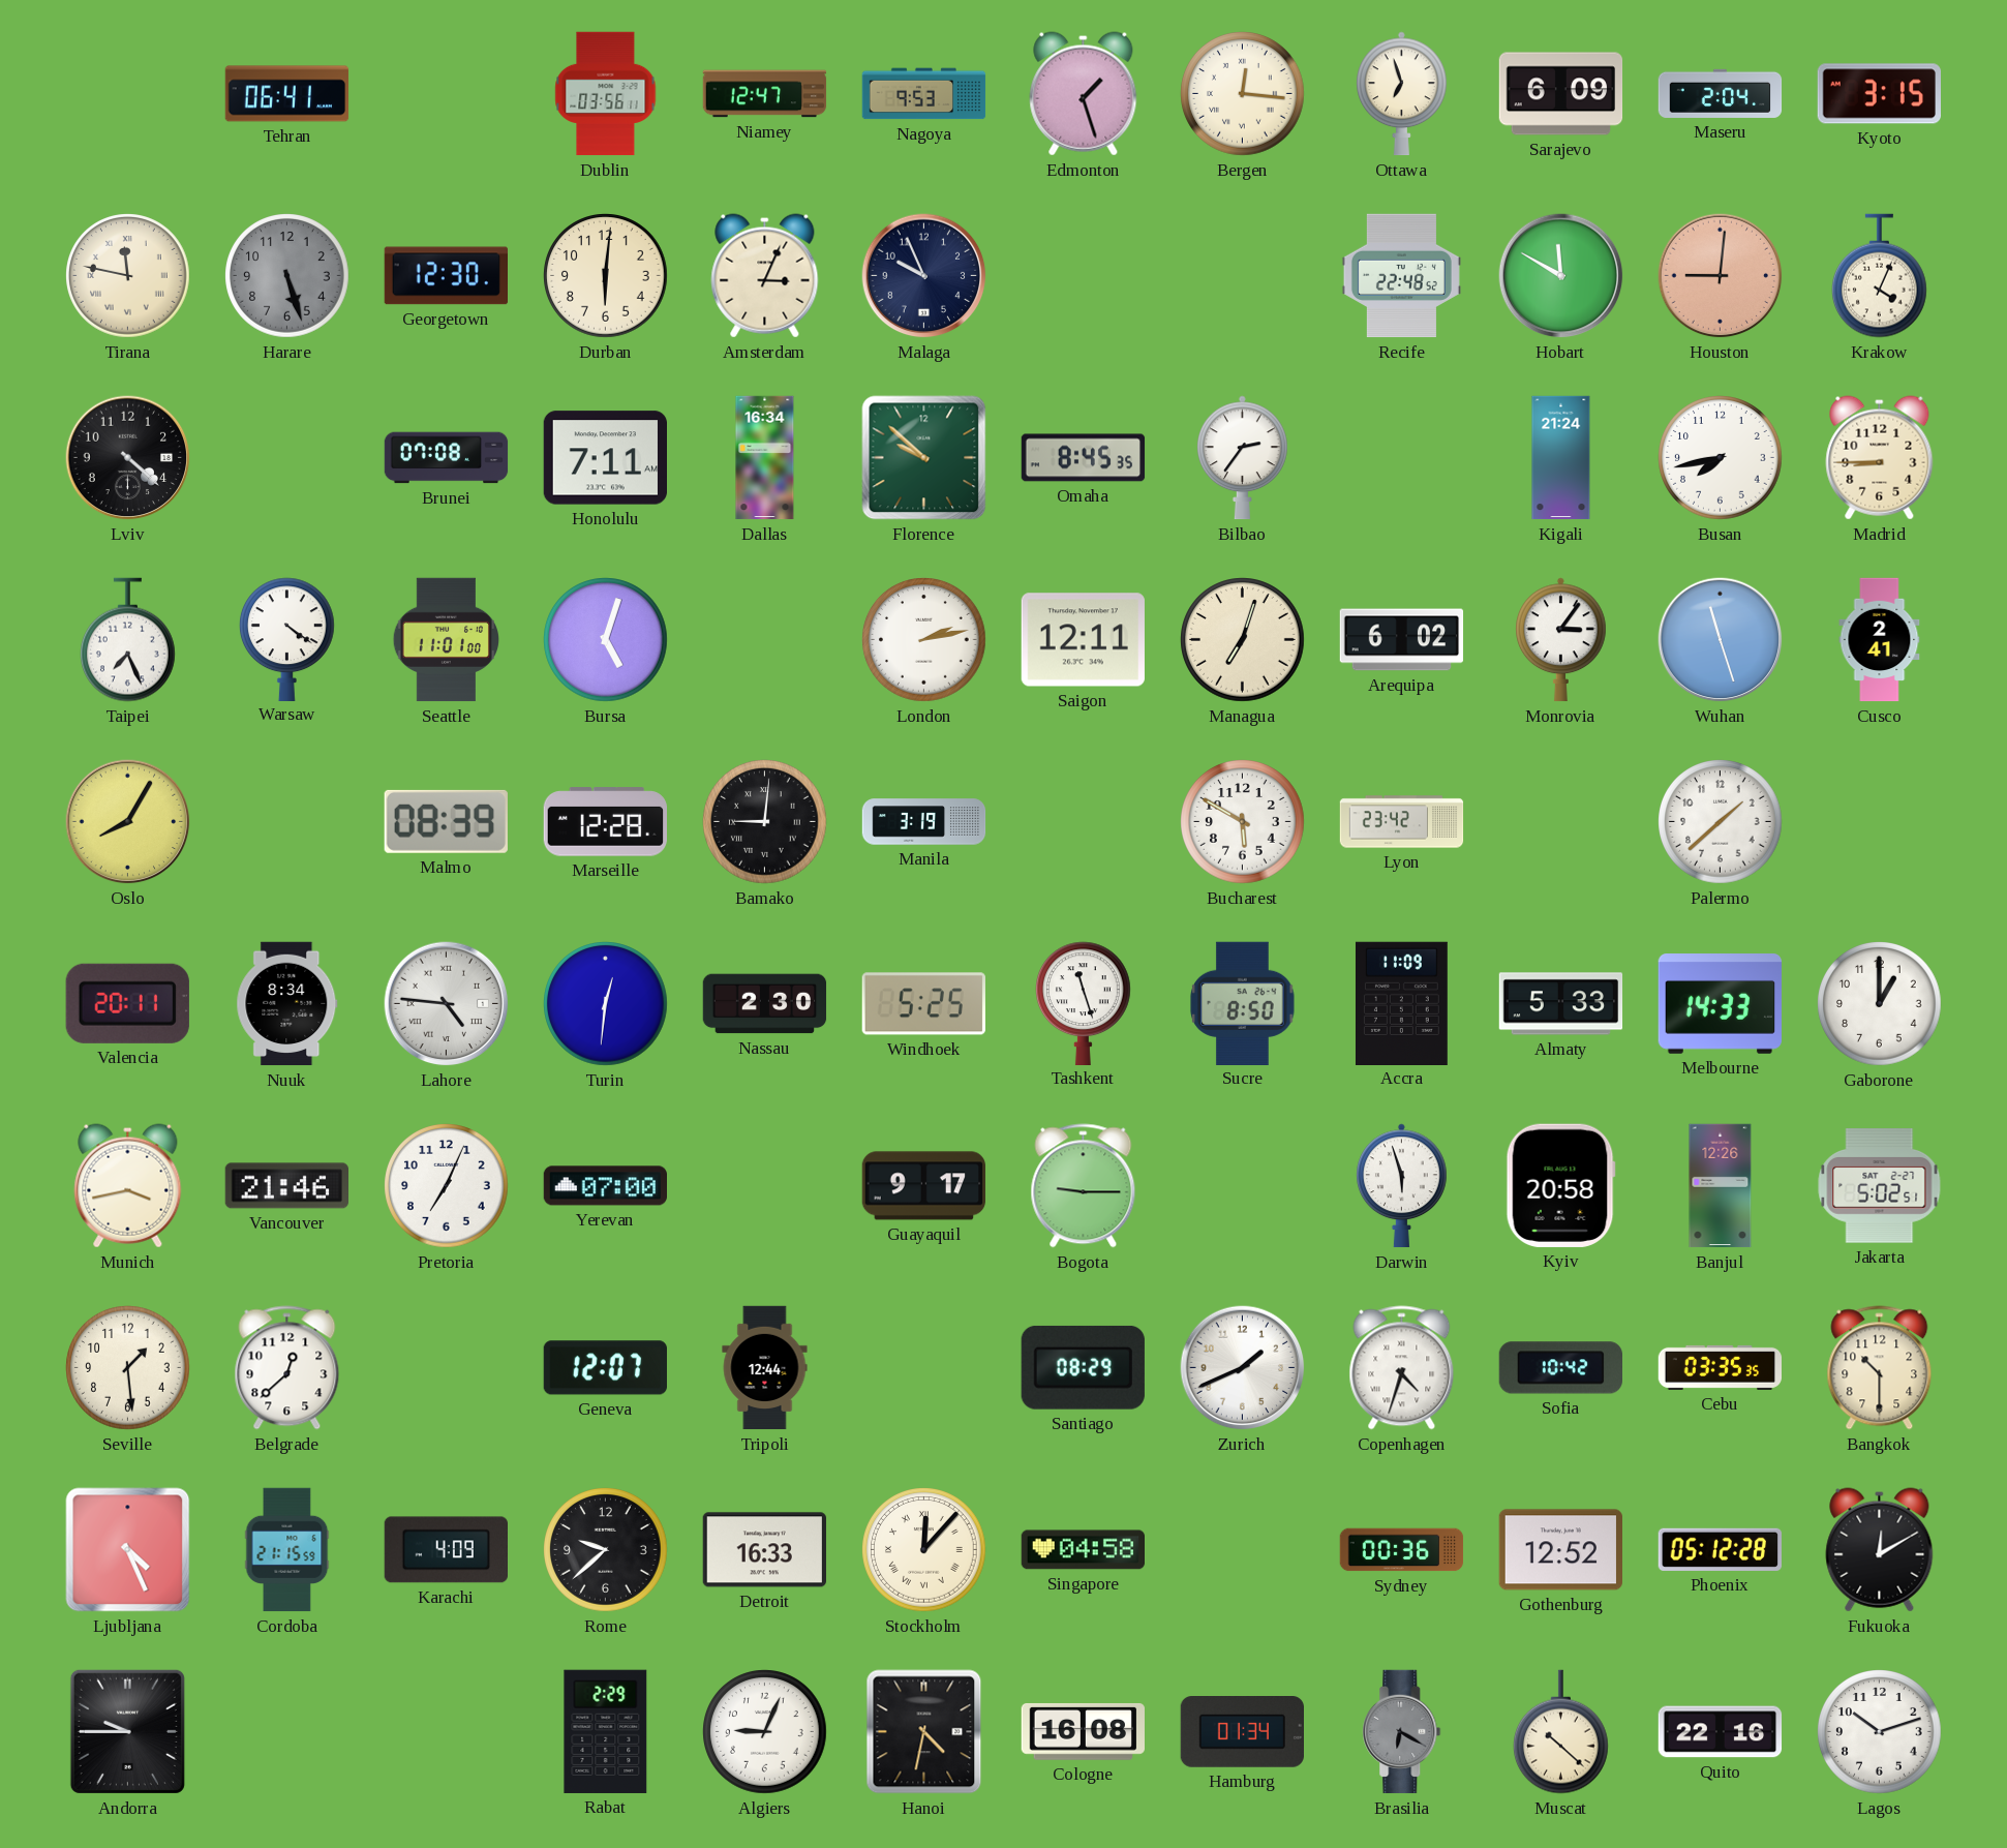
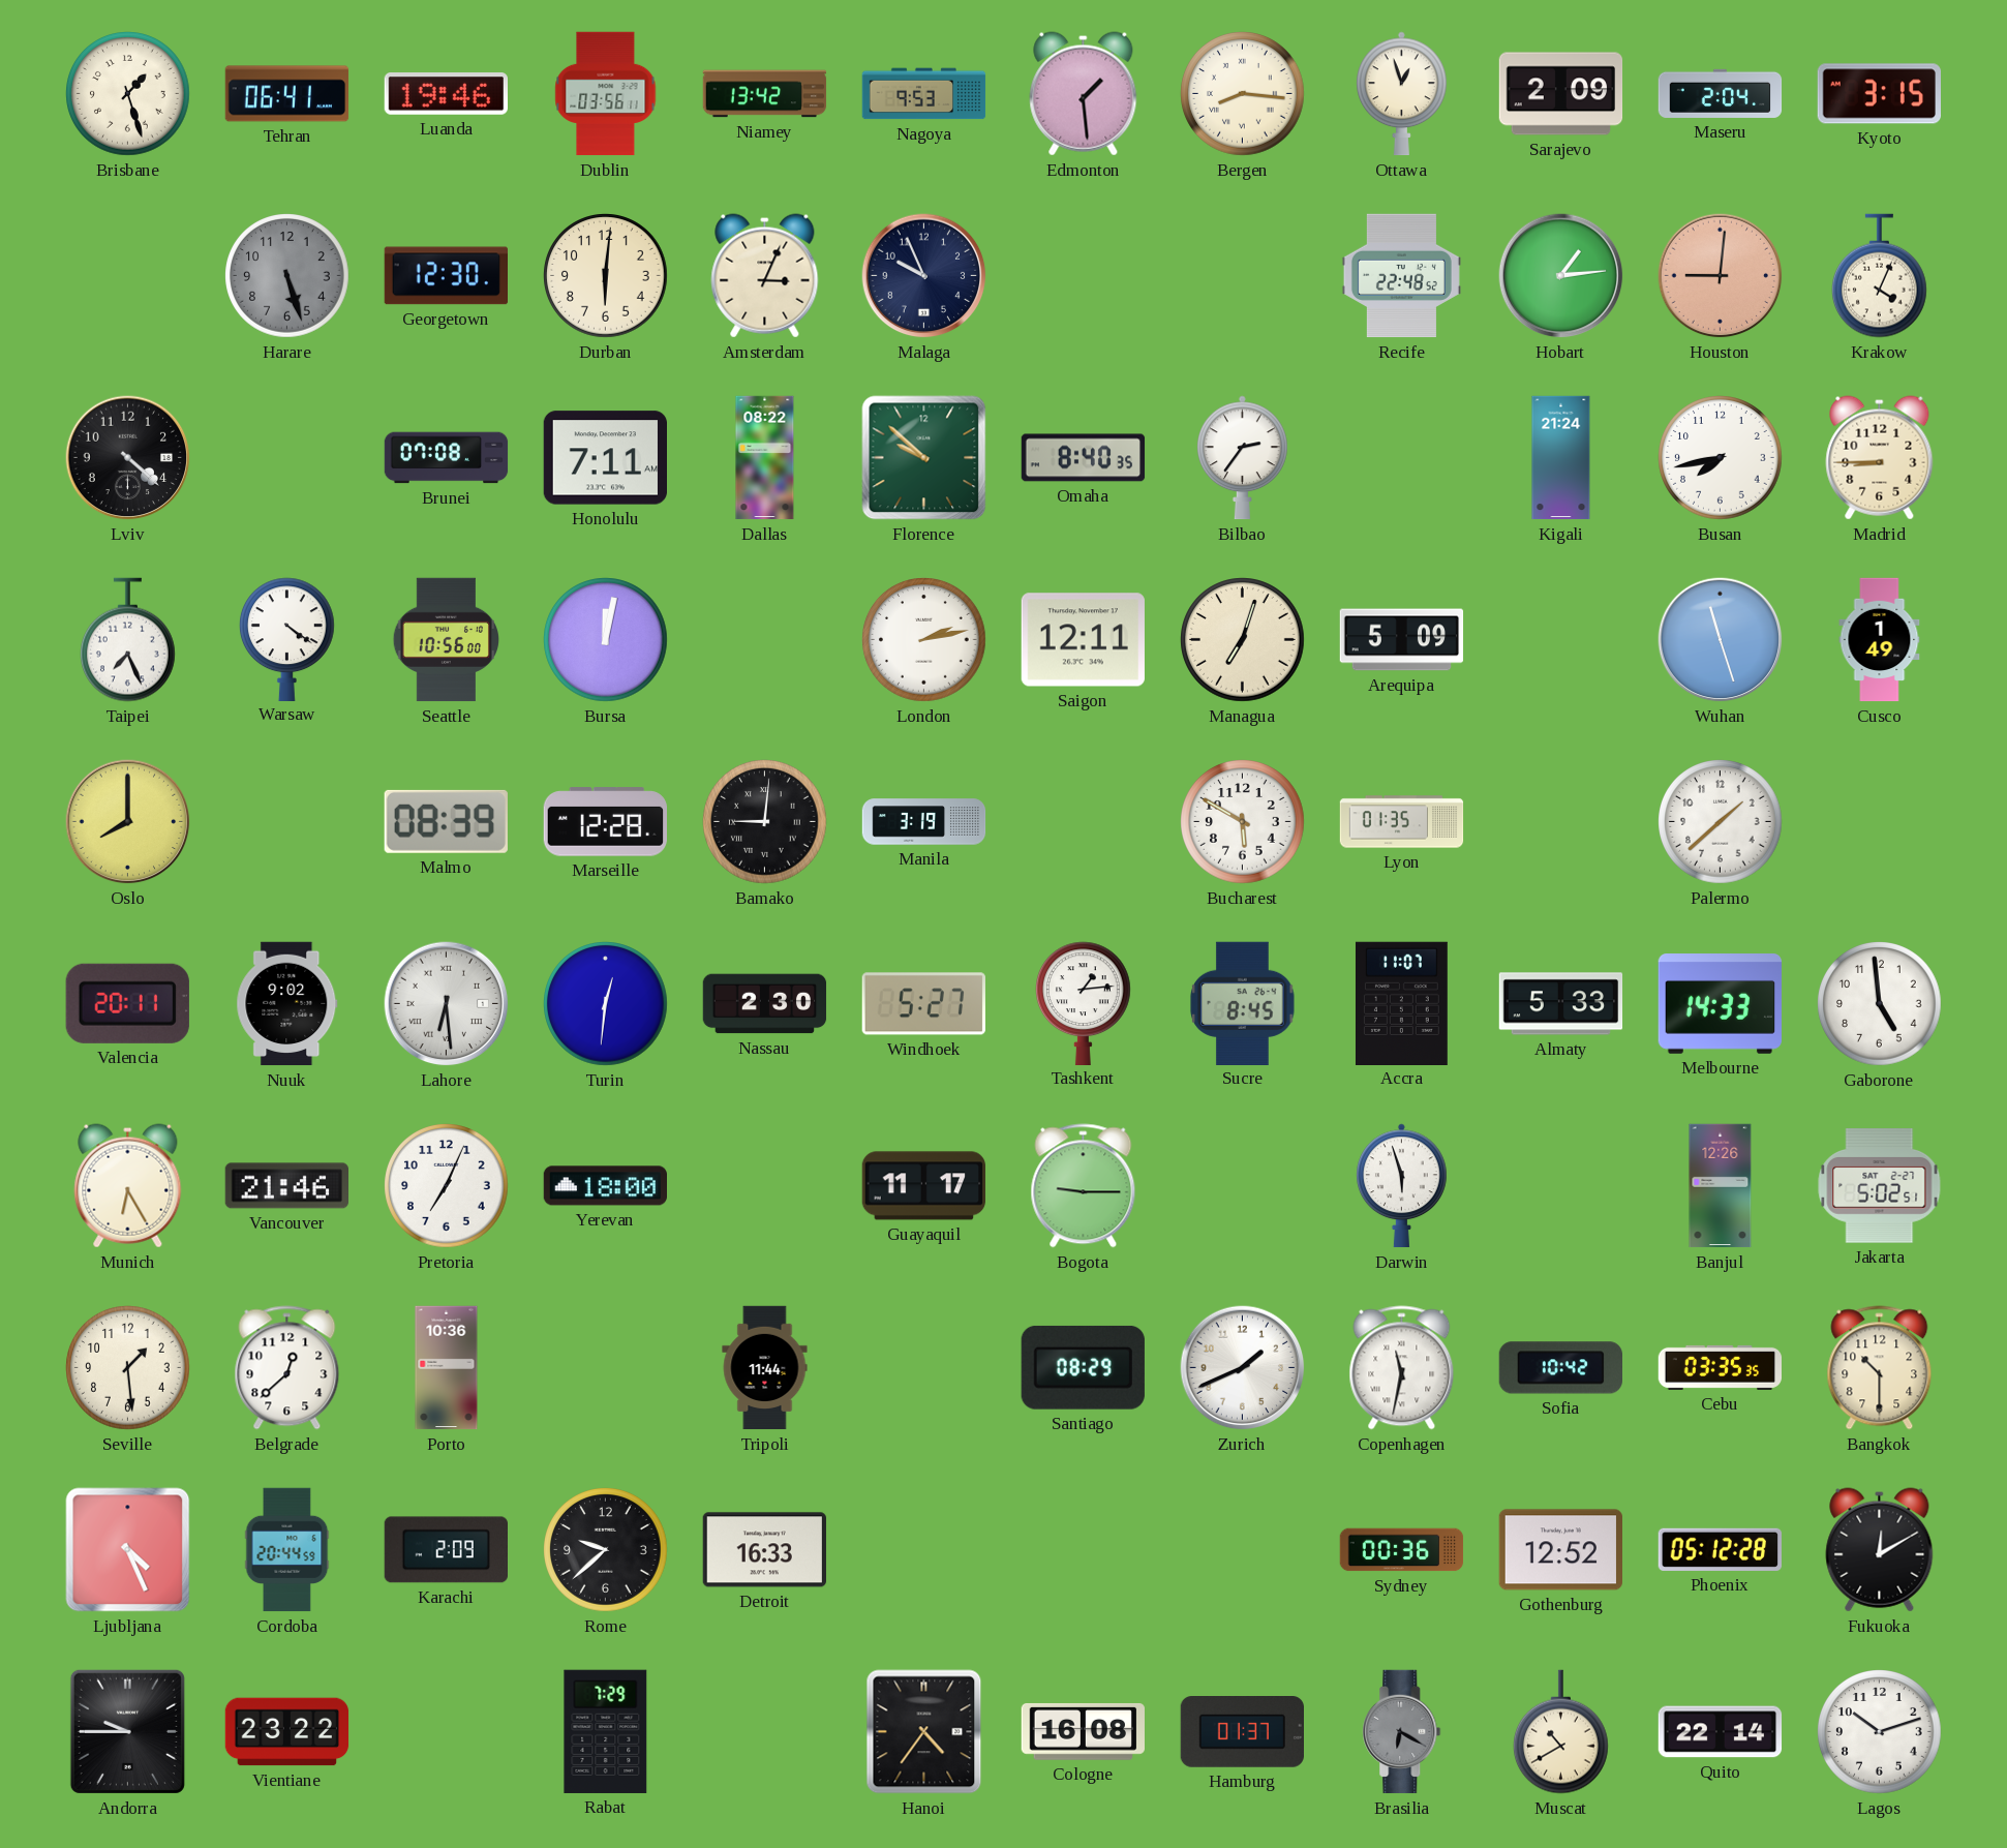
Brisbane: none -> 1:27 (128, 94)
Luanda: none -> 19:46 (446, 94)
Niamey: 12:47 -> 13:42 (765, 94)
Edmonton: 1:27 -> 1:29 (1084, 94)
Bergen: 12:16 -> 8:16 (1243, 94)
Ottawa: 6:57 -> 12:57 (1402, 94)
Sarajevo: 6:09 -> 2:09 (1561, 94)
Tirana: 11:47 -> none (128, 276)
Hobart: 11:50 -> 1:14 (1561, 276)
Dallas: 16:34 -> 08:22 (765, 458)
Omaha: 8:45 -> 8:40 (1084, 458)
Seattle: 11:01 -> 10:56 (446, 640)
Bursa: 5:03 -> 12:02 (606, 640)
Arequipa: 6:02 -> 5:09 (1402, 640)
Monrovia: 3:06 -> none (1561, 640)
Cusco: 2:41 -> 1:49 (1880, 640)
Oslo: 8:05 -> 8:00 (128, 822)
Lyon: 23:42 -> 01:35 (1402, 822)
Nuuk: 8:34 -> 9:02 (287, 1004)
Lahore: 4:46 -> 6:29 (447, 1004)
Windhoek: 5:25 -> 5:27 (923, 1004)
Tashkent: 11:27 -> 1:14 (1084, 1003)
Sucre: 8:50 -> 8:45 (1243, 1003)
Accra: 11:09 -> 11:07 (1401, 1003)
Gaborone: 1:00 -> 4:59 (1880, 1004)
Munich: 3:43 -> 6:25 (128, 1186)
Yerevan: 07:00 -> 18:00 (605, 1186)
Guayaquil: 9:17 -> 11:17 (923, 1186)
Kyiv: 20:58 -> none (1560, 1185)
Porto: none -> 10:36 (447, 1368)
Geneva: 12:07 -> none (605, 1368)
Tripoli: 12:44 -> 11:44 (765, 1368)
Copenhagen: 4:33 -> 11:32 (1402, 1368)
Cordoba: 21:15 -> 20:44 (287, 1550)
Karachi: 4:09 -> 2:09 (446, 1550)
Stockholm: 12:07 -> none (924, 1550)
Singapore: 04:58 -> none (1083, 1550)
Vientiane: none -> 23:22 (287, 1732)
Rabat: 2:29 -> 7:29 (606, 1731)
Algiers: 9:04 -> none (765, 1732)
Hanoi: 4:32 -> 4:36 (924, 1732)
Hamburg: 01:34 -> 01:37 (1242, 1732)
Muscat: 10:22 -> 10:40 (1561, 1732)
Quito: 22:16 -> 22:14 (1721, 1732)
